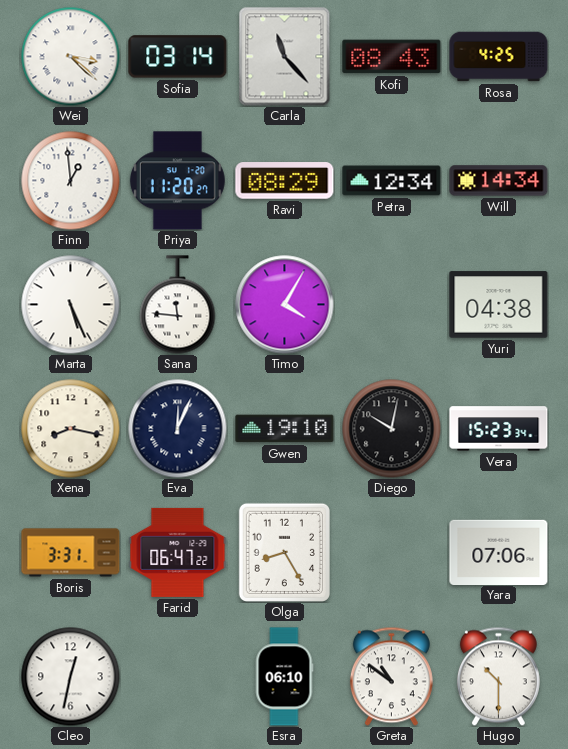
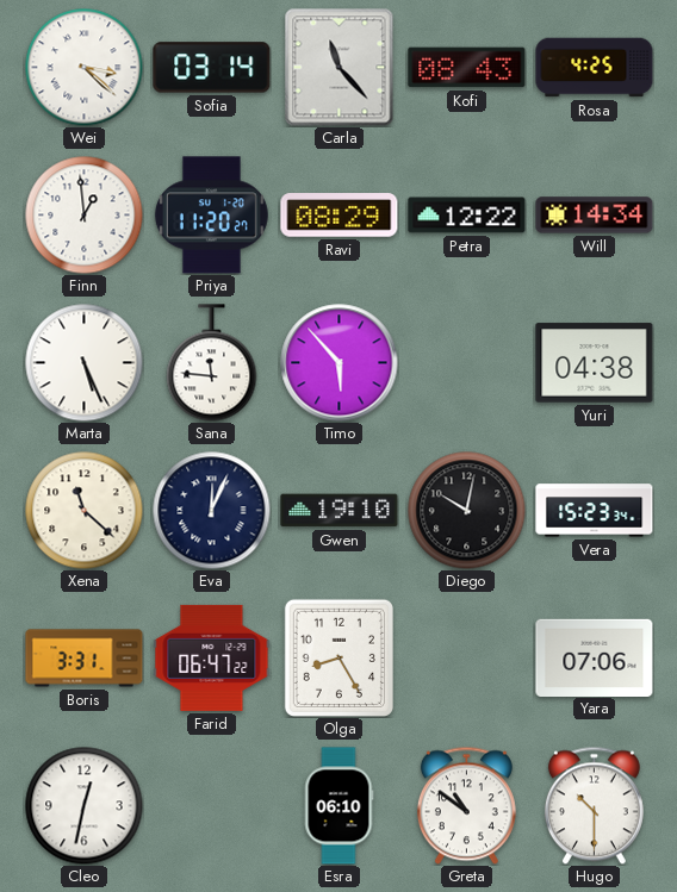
Petra: 12:34 -> 12:22 (467, 216)
Timo: 4:05 -> 5:53 (340, 363)
Xena: 8:17 -> 11:22 (85, 511)
